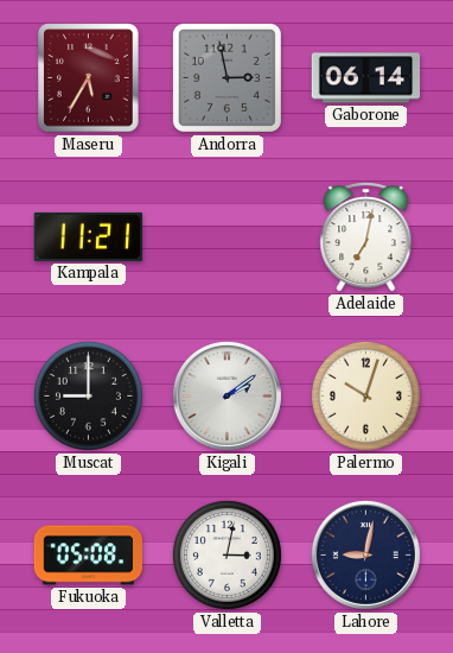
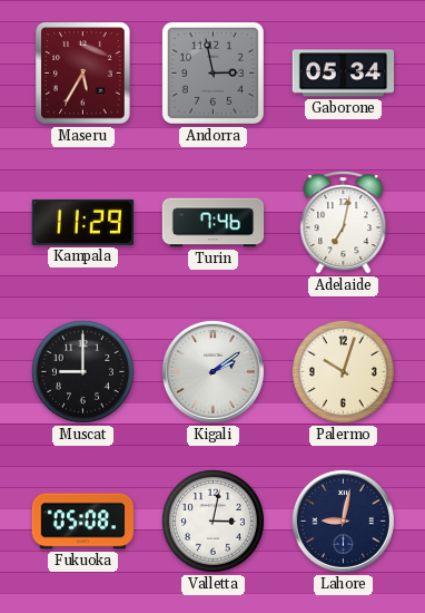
Gaborone: 06:14 -> 05:34 (344, 74)
Kampala: 11:21 -> 11:29 (82, 222)
Turin: none -> 7:46 (214, 223)
